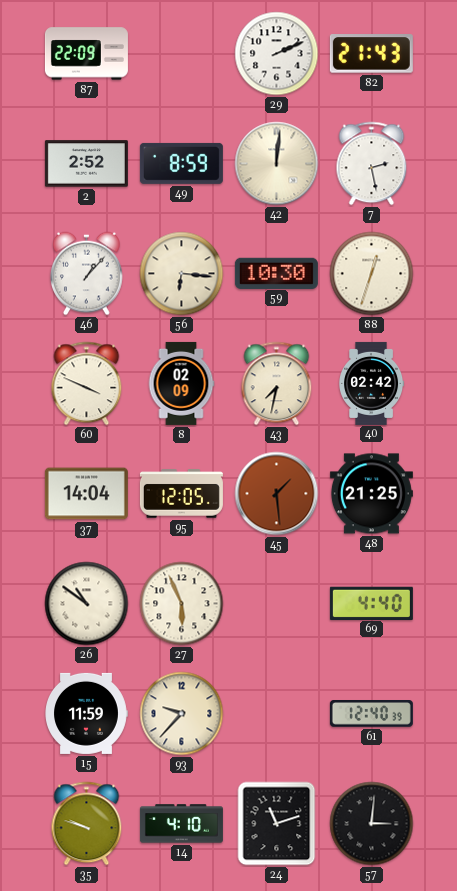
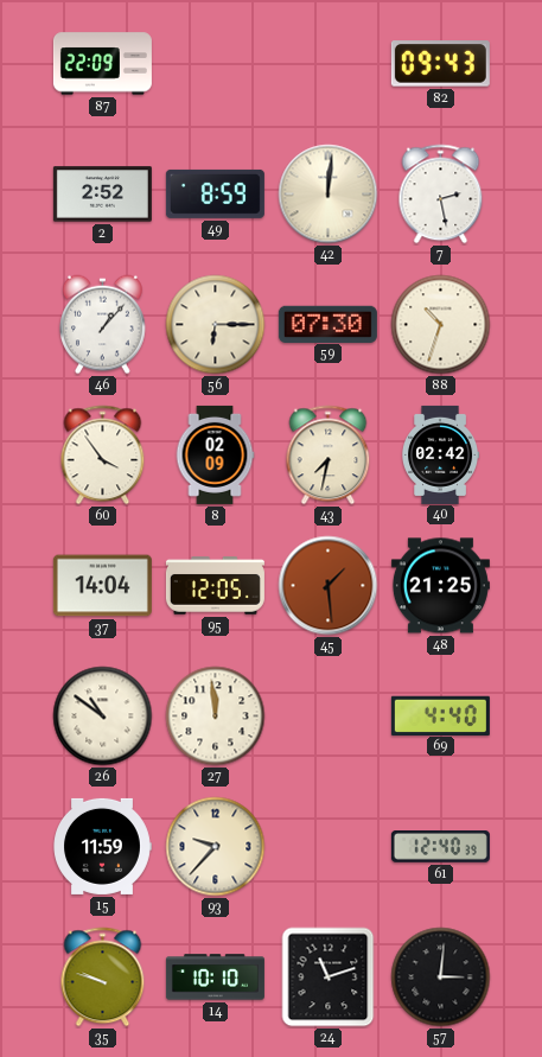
29: 2:11 -> none (277, 54)
82: 21:43 -> 09:43 (440, 64)
56: 6:16 -> 6:15 (216, 325)
59: 10:30 -> 07:30 (327, 324)
88: 12:33 -> 10:33 (441, 325)
60: 3:49 -> 3:54 (103, 456)
27: 5:56 -> 11:59 (216, 717)
14: 4:10 -> 10:10 (215, 978)
